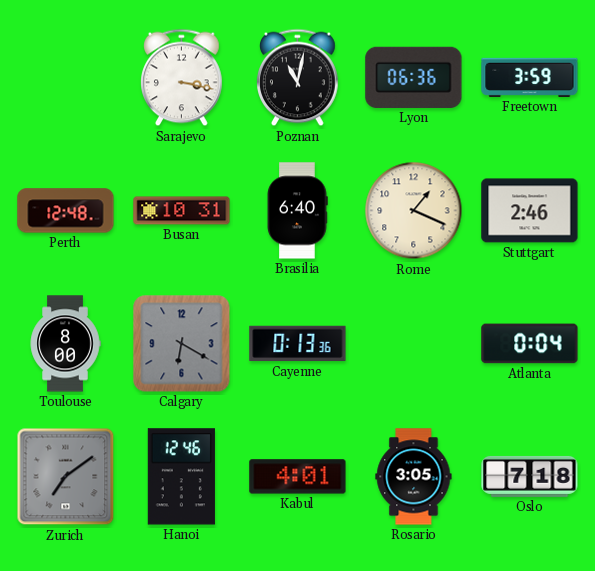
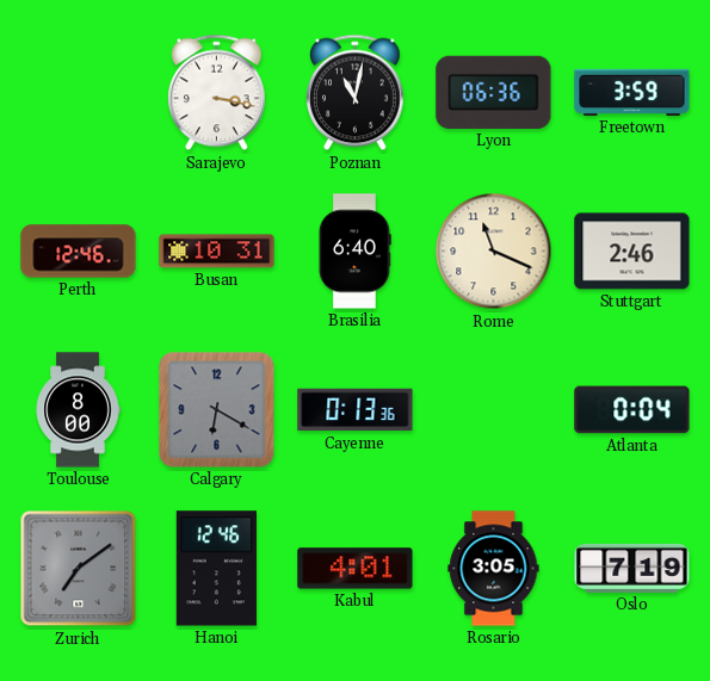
Perth: 12:48 -> 12:46 (79, 252)
Rome: 1:19 -> 11:19 (494, 252)
Oslo: 7:18 -> 7:19 (632, 568)
